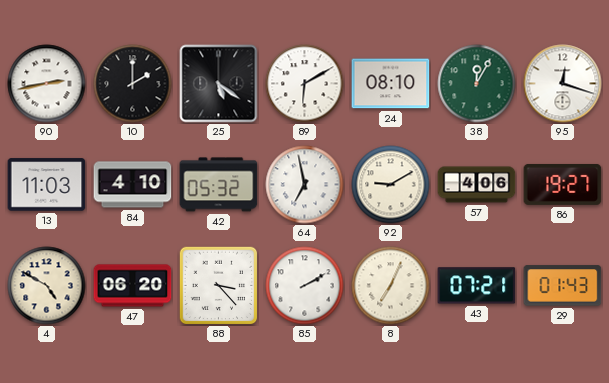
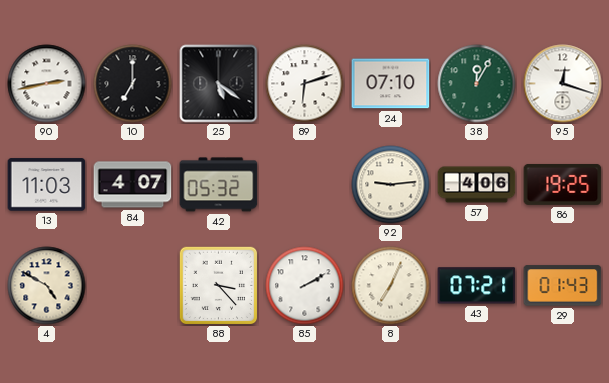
10: 2:00 -> 7:00 (133, 84)
89: 6:10 -> 6:12 (305, 84)
24: 08:10 -> 07:10 (391, 84)
84: 4:10 -> 4:07 (133, 185)
64: 6:58 -> none (305, 185)
92: 9:10 -> 9:14 (391, 185)
86: 19:27 -> 19:25 (563, 184)
47: 06:20 -> none (133, 286)
